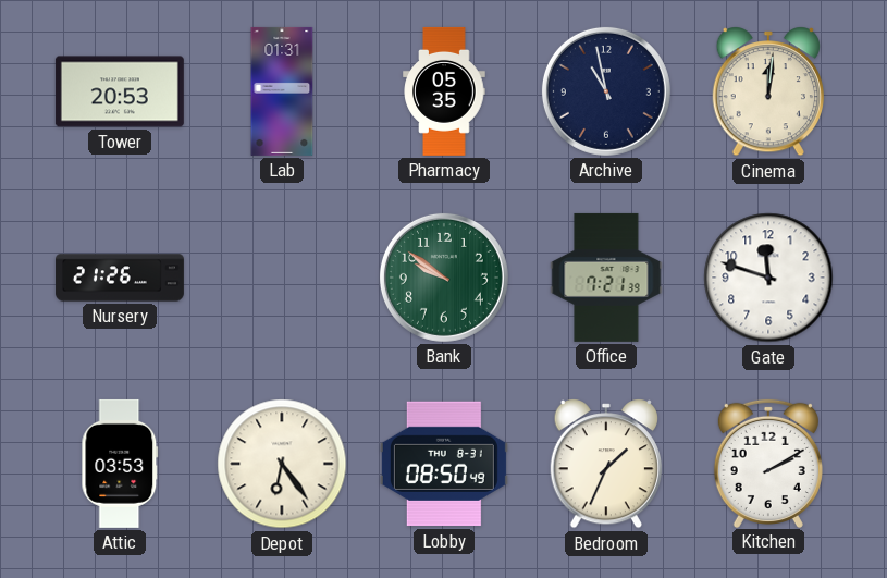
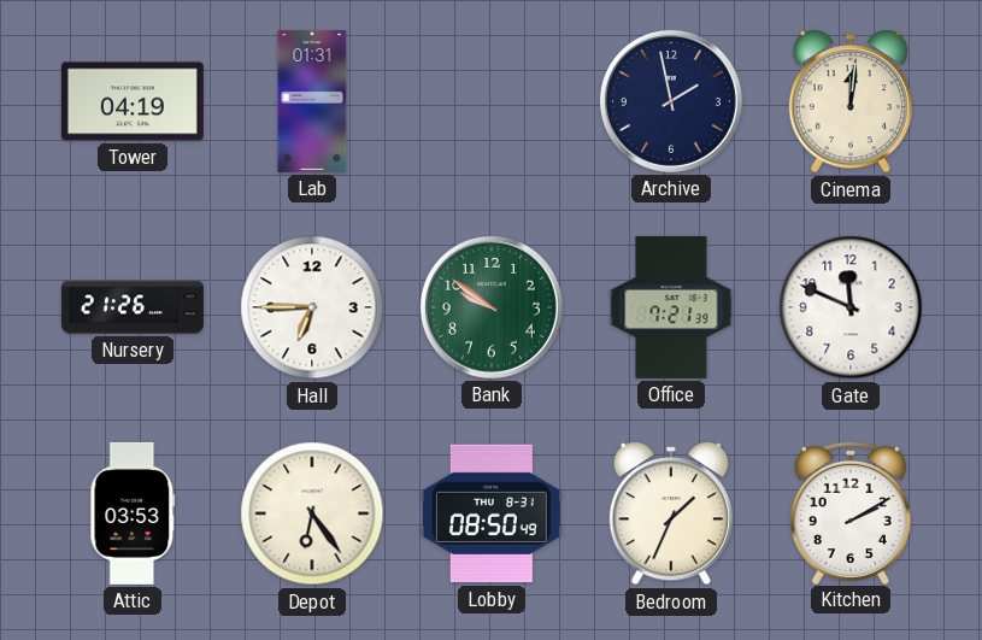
Tower: 20:53 -> 04:19 (133, 101)
Pharmacy: 05:35 -> none (444, 91)
Archive: 10:58 -> 1:58 (671, 101)
Hall: none -> 6:45 (312, 307)
Gate: 11:48 -> 11:49 (851, 307)
